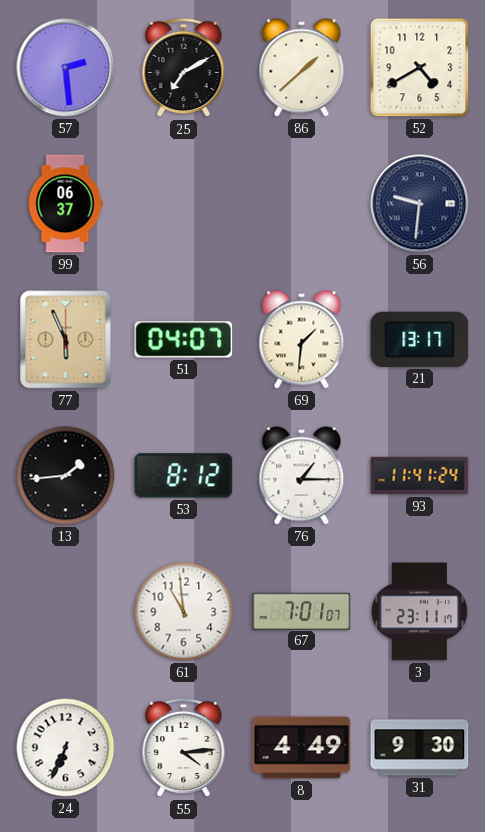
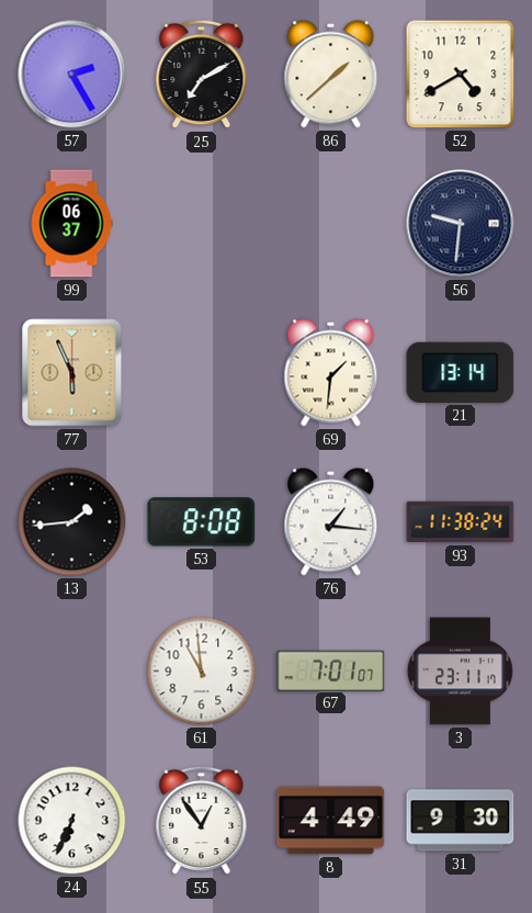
57: 2:29 -> 2:25 (72, 75)
51: 04:07 -> none (184, 340)
21: 13:17 -> 13:14 (461, 372)
53: 8:12 -> 8:08 (202, 522)
76: 1:15 -> 1:16 (331, 522)
93: 11:41 -> 11:38 (461, 522)
55: 4:14 -> 12:54 (202, 821)
